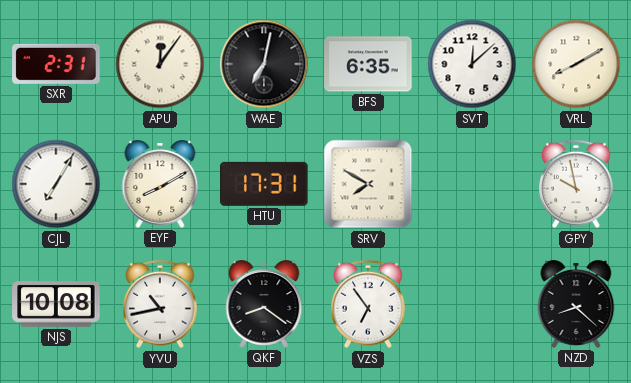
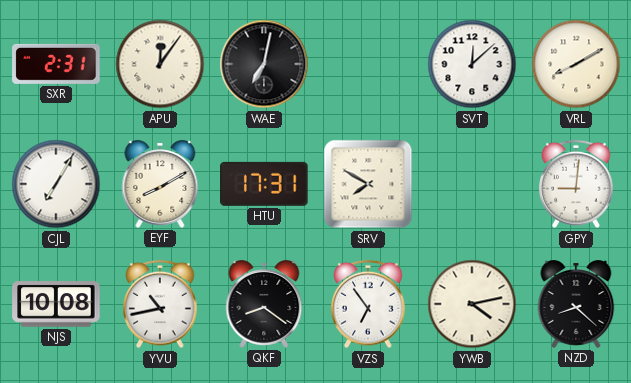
BFS: 6:35 -> none (368, 64)
GPY: 9:58 -> 9:01 (576, 184)
YWB: none -> 4:13 (472, 304)
